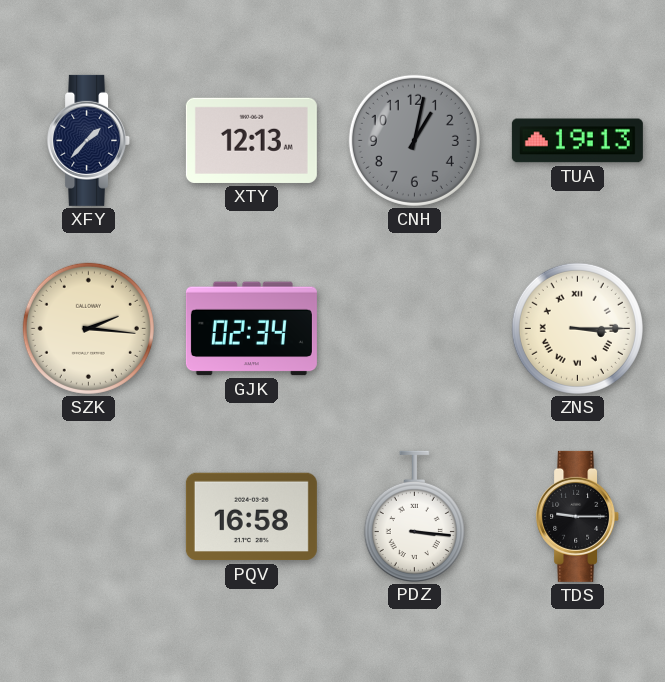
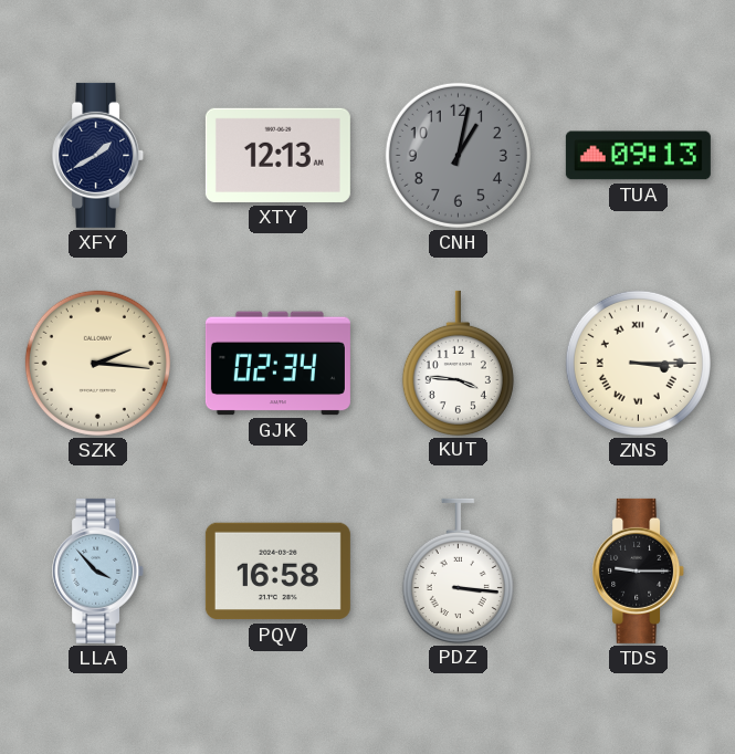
XFY: 1:37 -> 1:40 (98, 155)
TUA: 19:13 -> 09:13 (638, 156)
KUT: none -> 3:46 (458, 363)
LLA: none -> 3:53 (98, 570)
